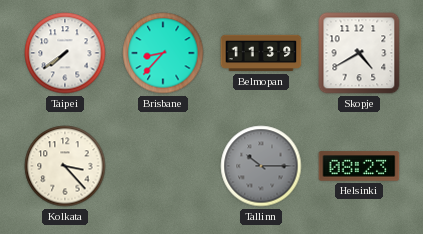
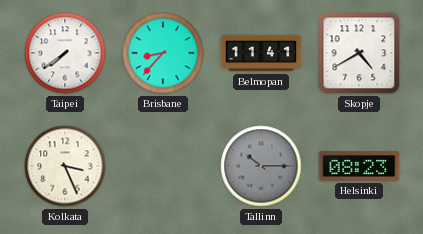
Belmopan: 11:39 -> 11:41 (261, 53)
Kolkata: 3:23 -> 3:26 (65, 166)
